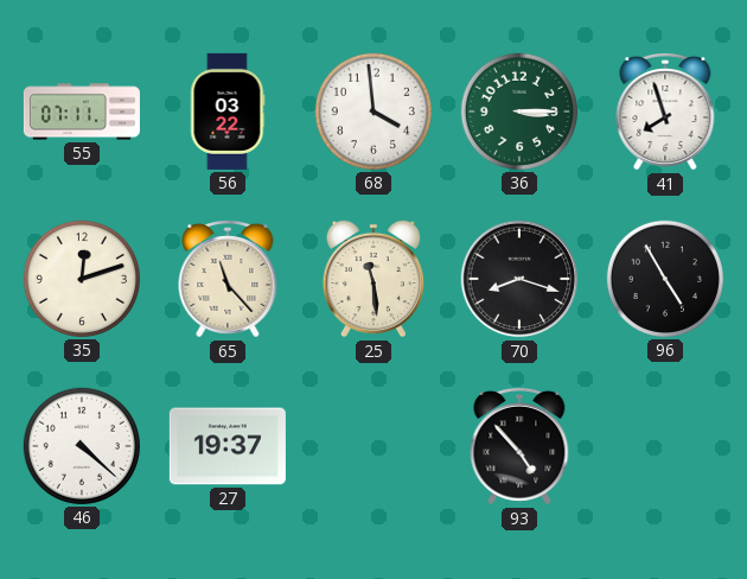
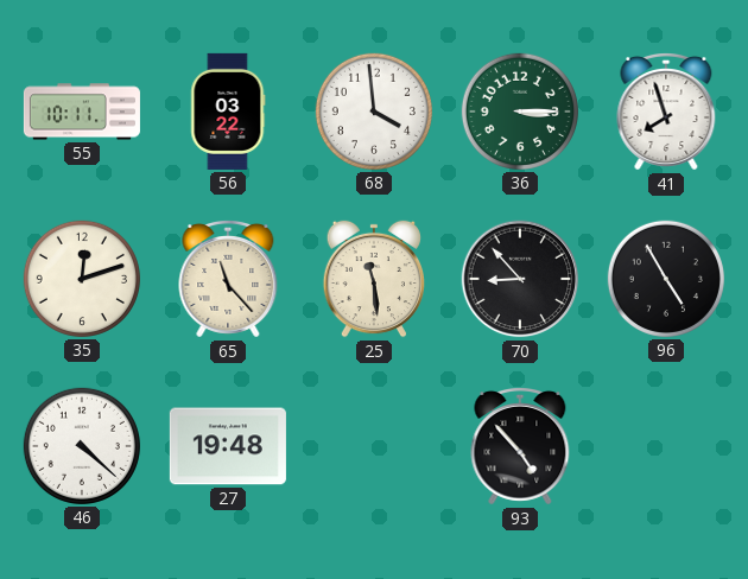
55: 07:11 -> 10:11 (82, 112)
70: 8:18 -> 8:53 (520, 279)
27: 19:37 -> 19:48 (228, 446)
